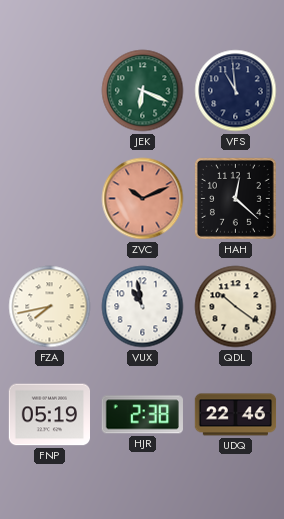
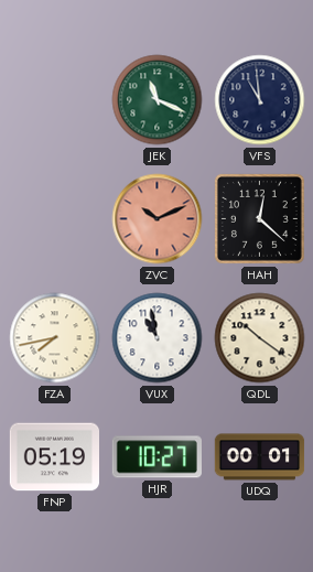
JEK: 6:19 -> 11:19 (158, 100)
HJR: 2:38 -> 10:27 (156, 457)
UDQ: 22:46 -> 00:01 (260, 457)
